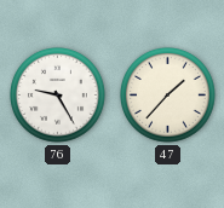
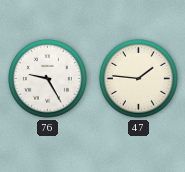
47: 1:37 -> 1:46 (139, 79)
